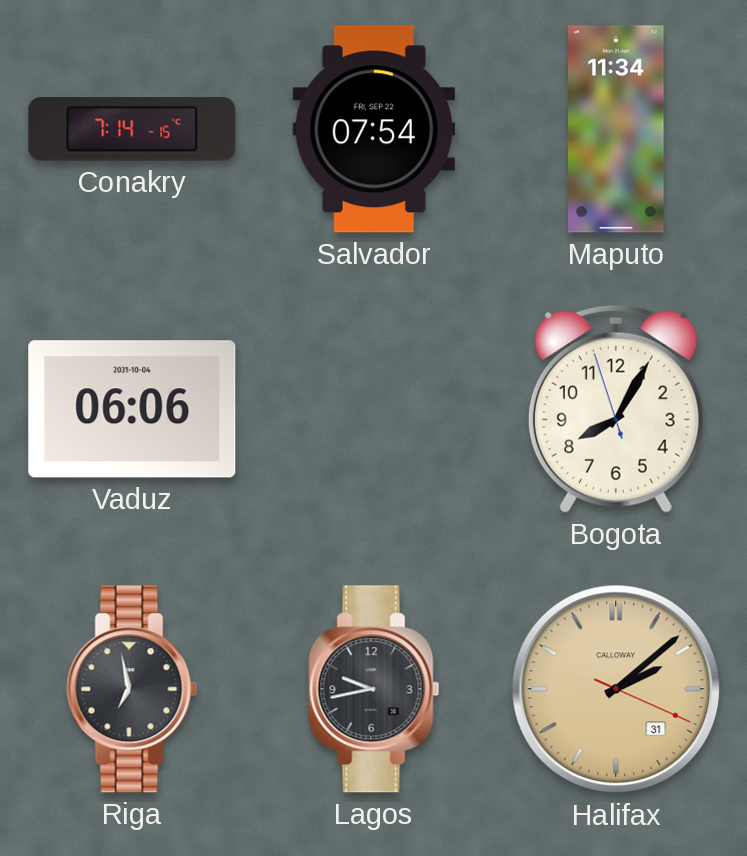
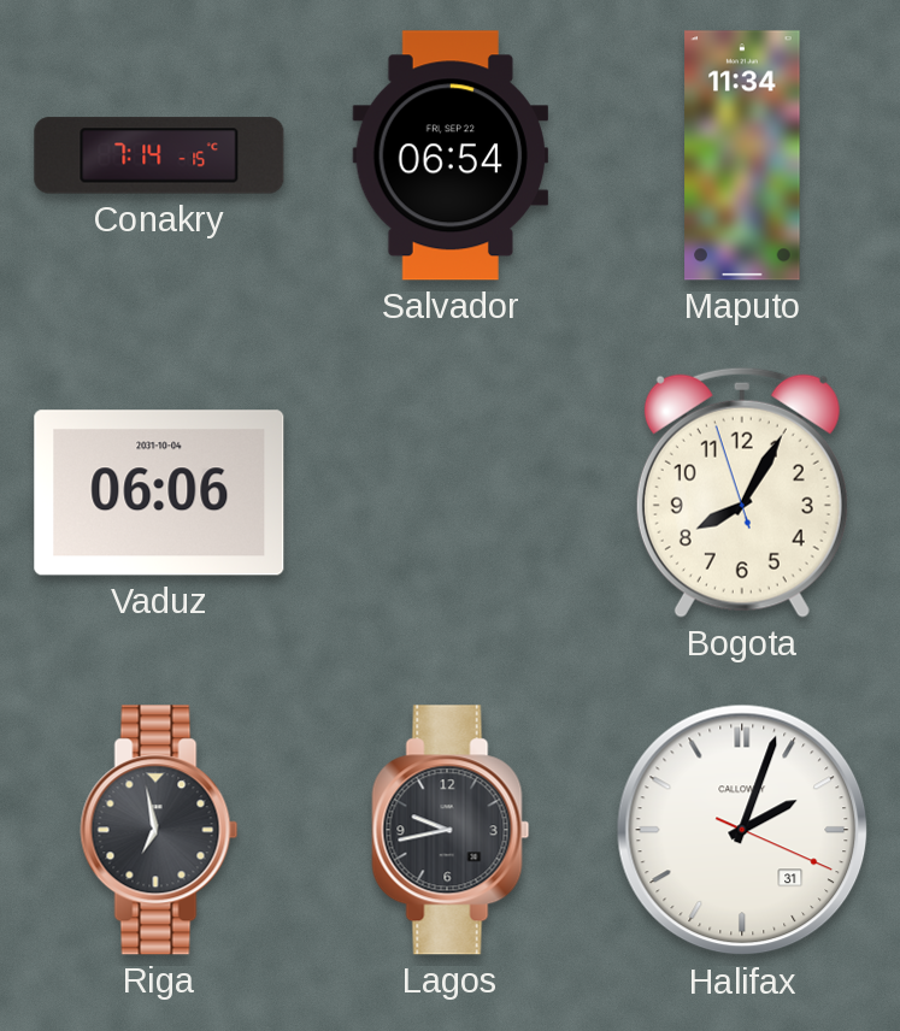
Salvador: 07:54 -> 06:54 (451, 155)
Halifax: 2:08 -> 2:03 (742, 830)
Halifax dial: champagne -> white (742, 830)
